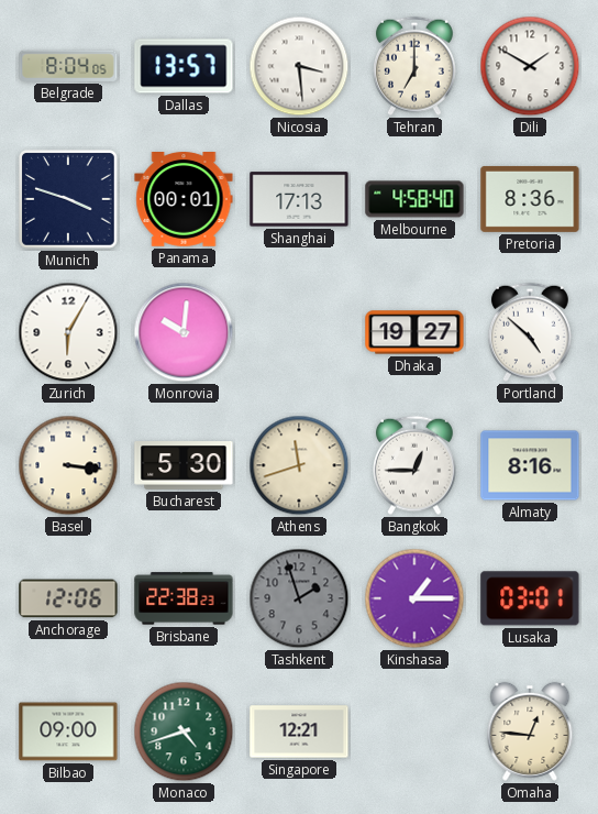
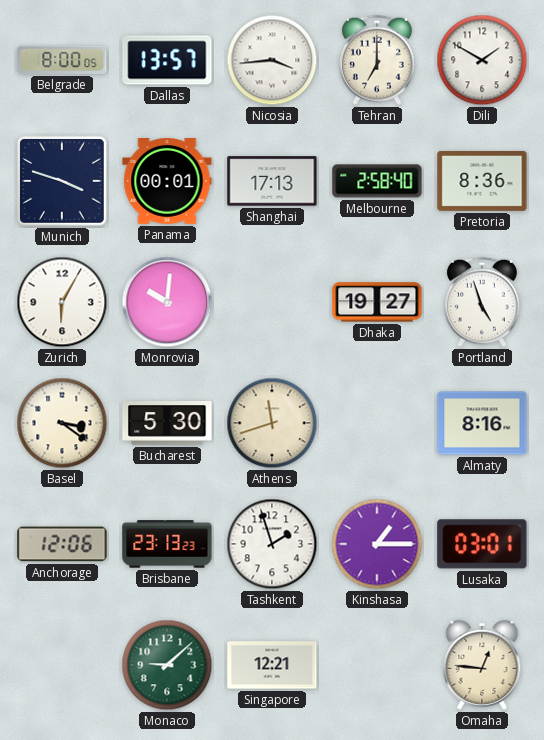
Belgrade: 8:04 -> 8:00 (62, 60)
Nicosia: 3:29 -> 3:44 (272, 60)
Melbourne: 4:58 -> 2:58 (377, 181)
Portland: 4:52 -> 4:57 (482, 302)
Basel: 3:16 -> 3:21 (62, 423)
Bangkok: 12:45 -> none (414, 465)
Brisbane: 22:38 -> 23:13 (167, 544)
Tashkent dial: grey -> white (272, 544)
Bilbao: 09:00 -> none (68, 732)
Monaco: 4:42 -> 9:08 (167, 665)
